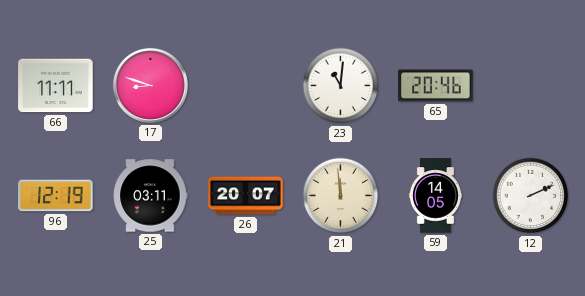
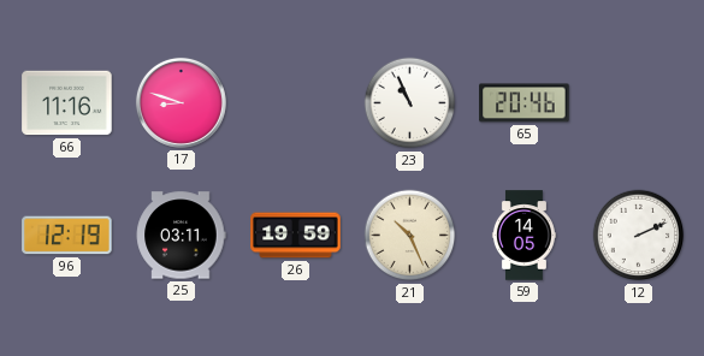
66: 11:11 -> 11:16 (67, 103)
23: 11:01 -> 10:56 (410, 103)
26: 20:07 -> 19:59 (296, 236)
21: 11:59 -> 10:26 (410, 236)
